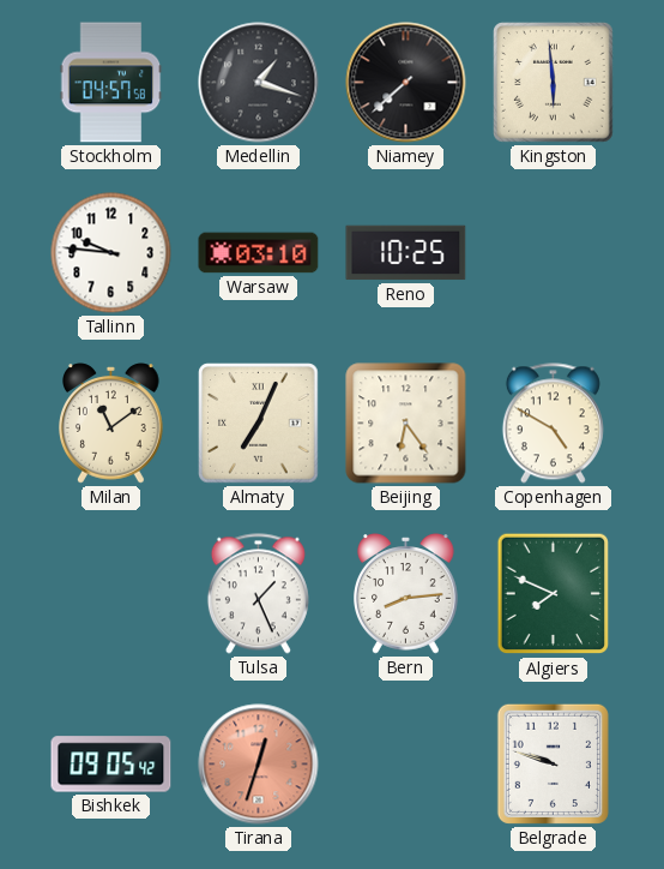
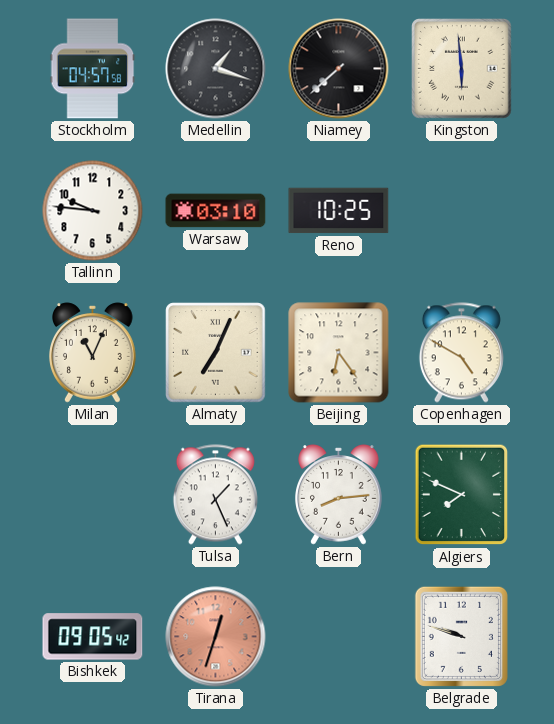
Milan: 11:09 -> 11:04 (93, 353)
